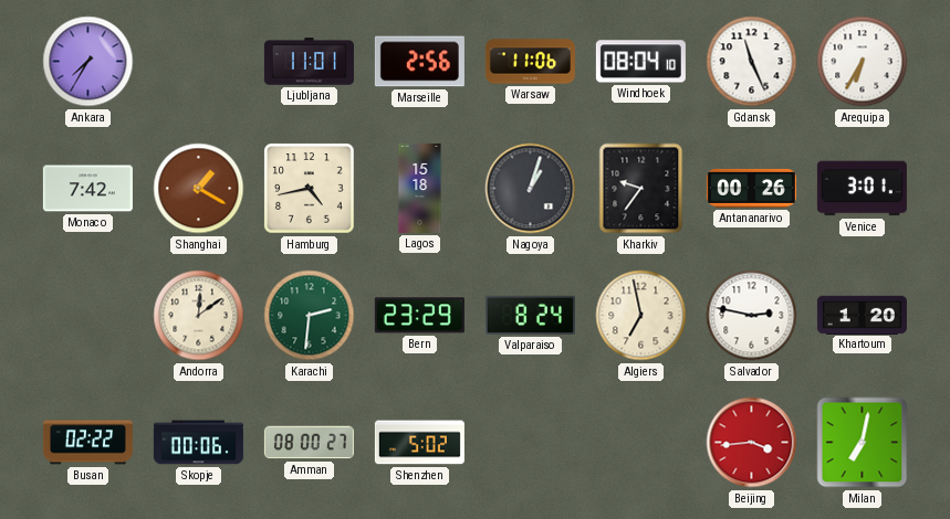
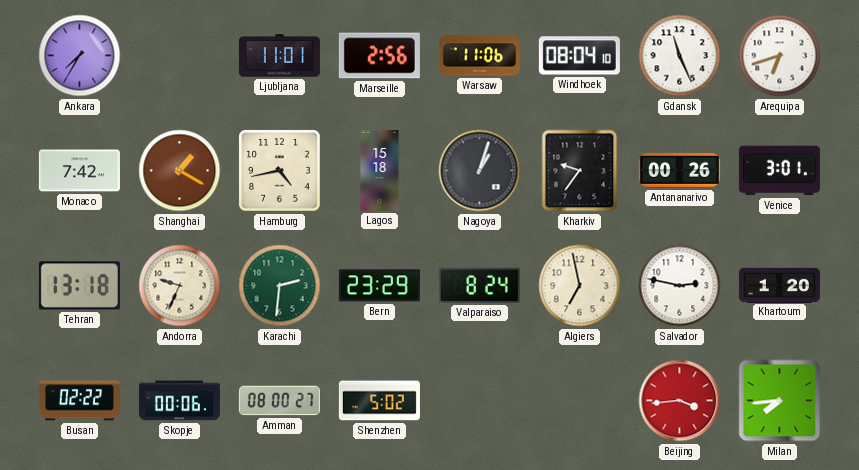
Arequipa: 6:35 -> 6:42 (780, 56)
Tehran: none -> 13:18 (79, 286)
Andorra: 12:09 -> 9:34 (180, 286)
Milan: 7:02 -> 7:44 (780, 401)
